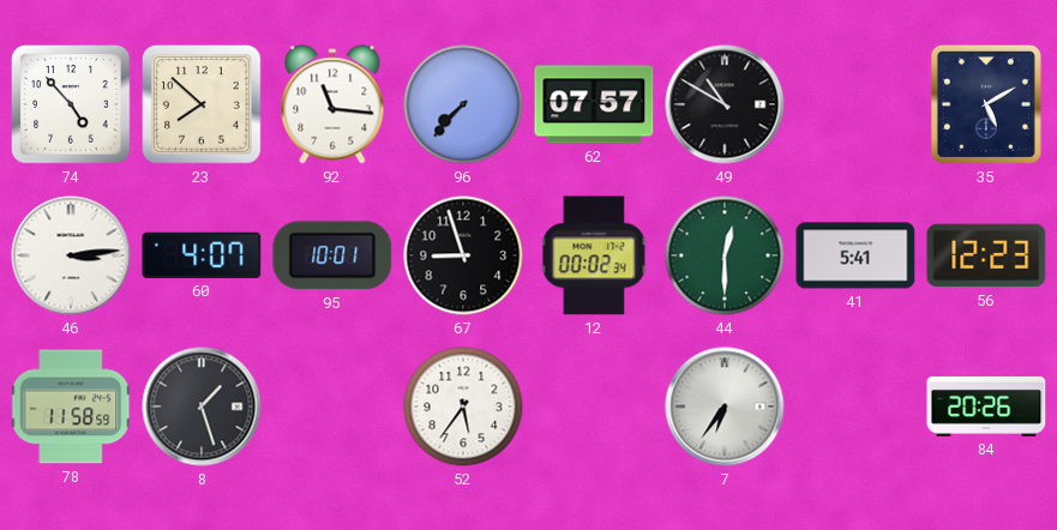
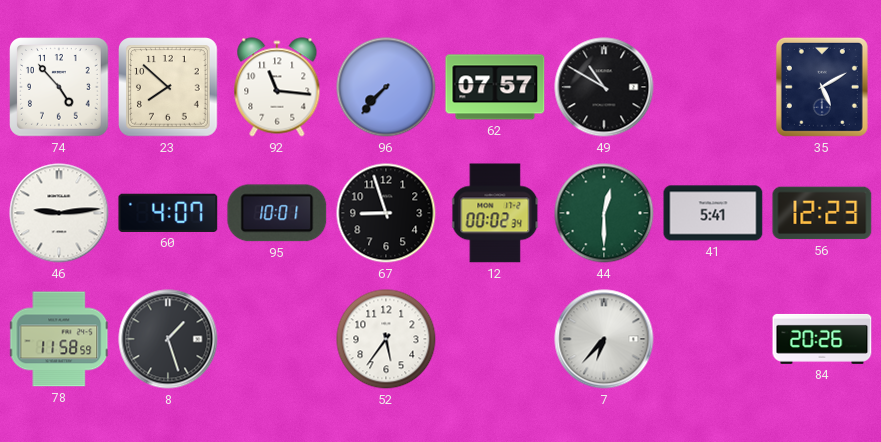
46: 3:14 -> 9:14 (59, 213)
7: 6:36 -> 6:37 (604, 339)
